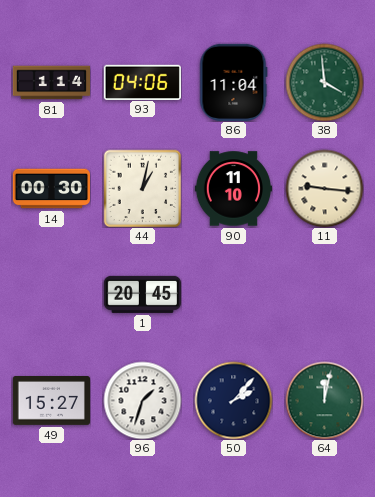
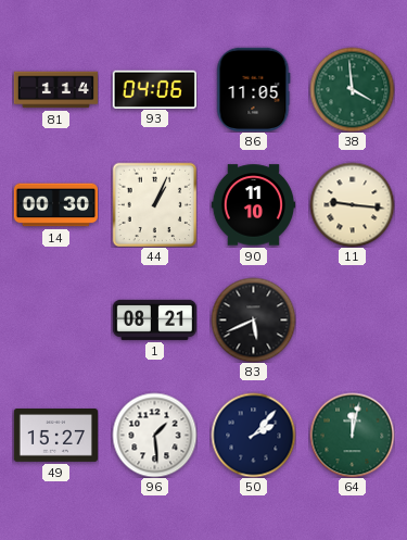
86: 11:04 -> 11:05 (254, 89)
44: 1:02 -> 1:04 (154, 204)
1: 20:45 -> 08:21 (154, 319)
83: none -> 5:41 (253, 319)
96: 1:33 -> 1:29 (154, 435)
